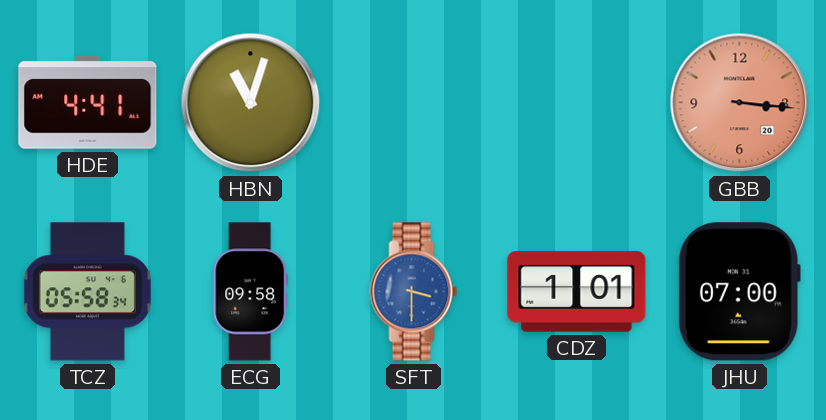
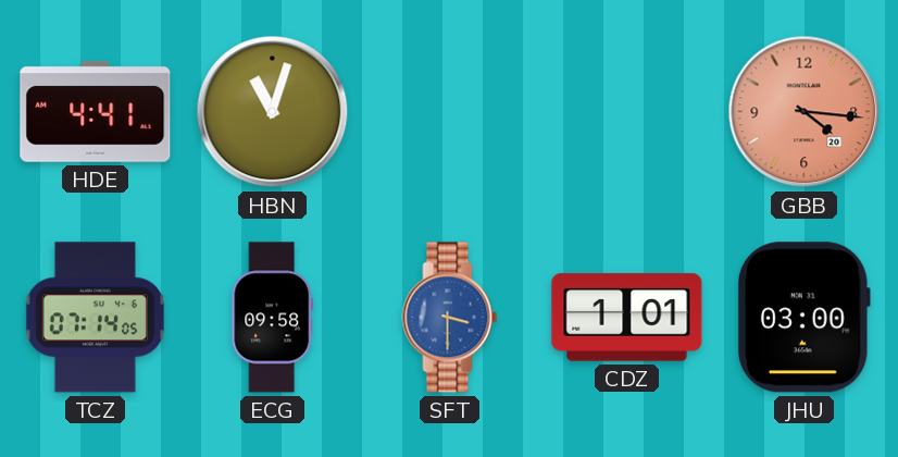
GBB: 3:16 -> 4:16 (805, 112)
TCZ: 05:58 -> 07:14 (95, 318)
JHU: 07:00 -> 03:00 (803, 318)
